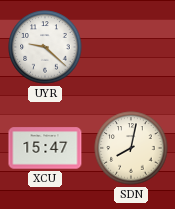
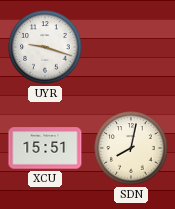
UYR: 9:22 -> 9:18 (45, 47)
XCU: 15:47 -> 15:51 (45, 148)
